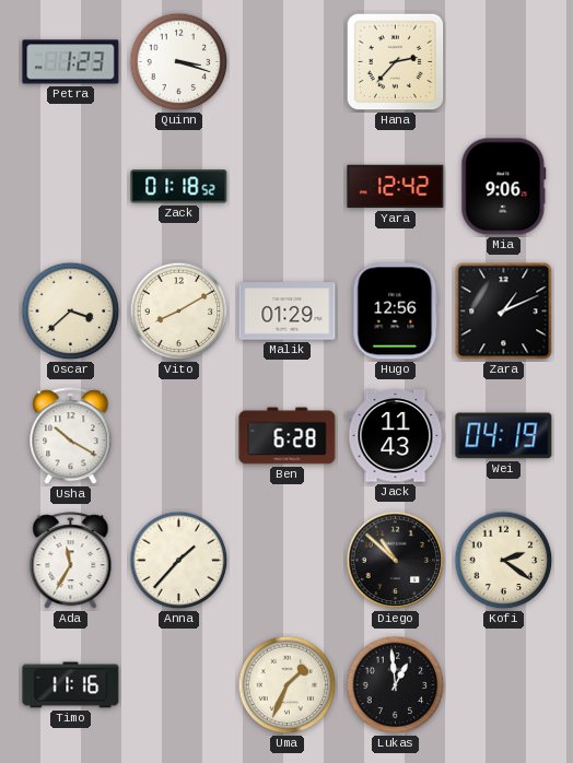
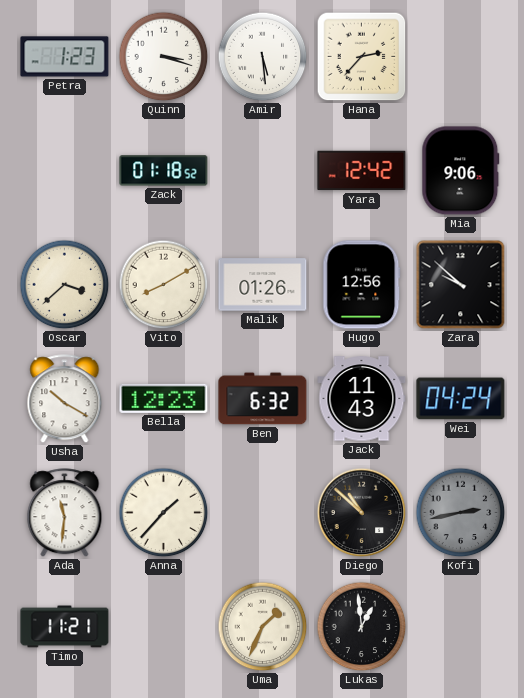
Amir: none -> 5:29 (263, 57)
Malik: 01:29 -> 01:26 (263, 285)
Zara: 1:11 -> 9:52 (461, 285)
Bella: none -> 12:23 (164, 398)
Ben: 6:28 -> 6:32 (263, 399)
Wei: 04:19 -> 04:24 (461, 399)
Ada: 11:35 -> 11:31 (65, 513)
Kofi: 2:21 -> 2:43 (461, 513)
Kofi dial: cream -> grey (461, 513)
Timo: 11:16 -> 11:21 (65, 627)
